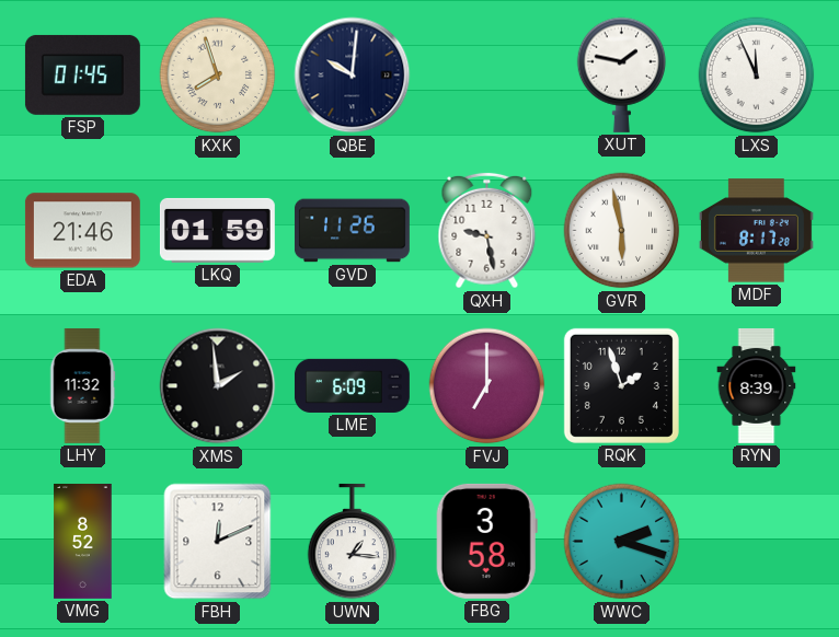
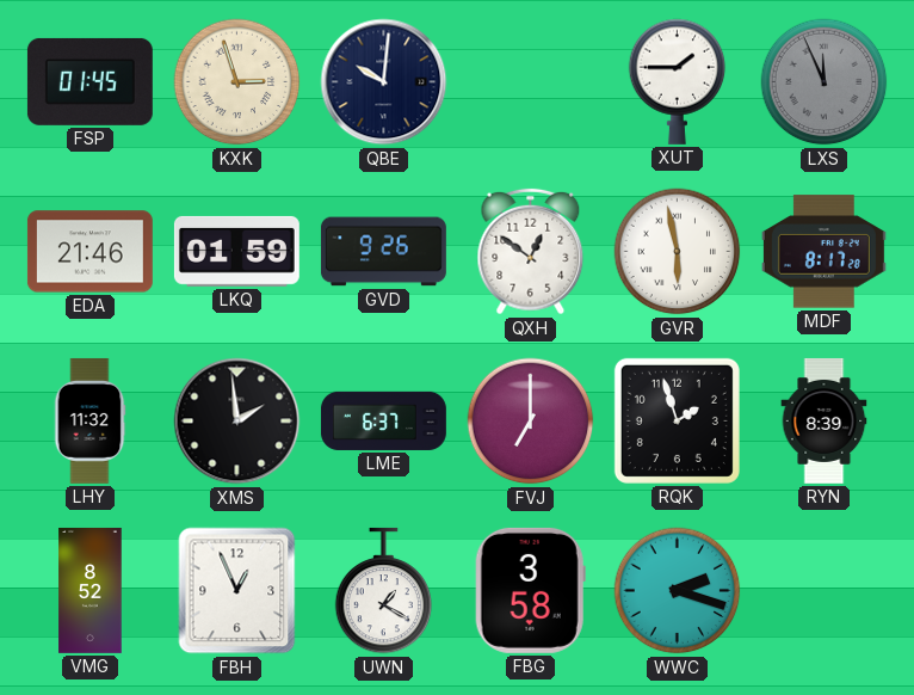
KXK: 7:57 -> 2:57 (237, 82)
XUT: 1:47 -> 1:45 (678, 81)
LXS dial: white -> grey (825, 82)
GVD: 11:26 -> 9:26 (383, 252)
QXH: 9:28 -> 12:51 (531, 252)
LME: 6:09 -> 6:37 (383, 420)
FBH: 12:11 -> 12:56 (237, 591)
UWN: 1:16 -> 1:20 (384, 591)
